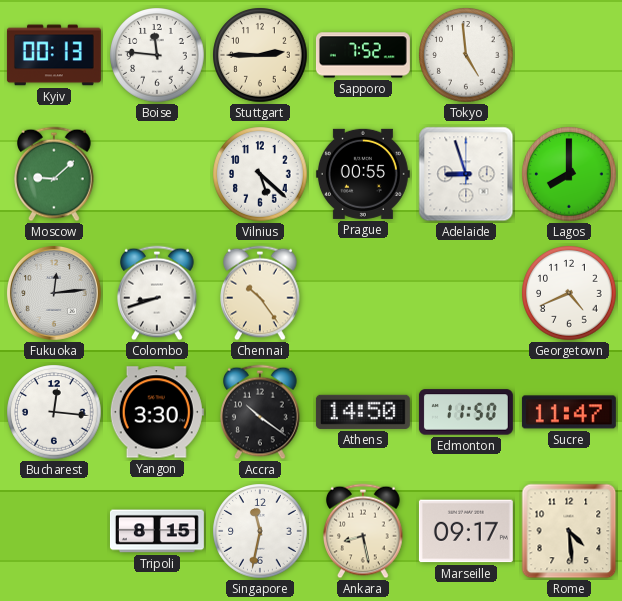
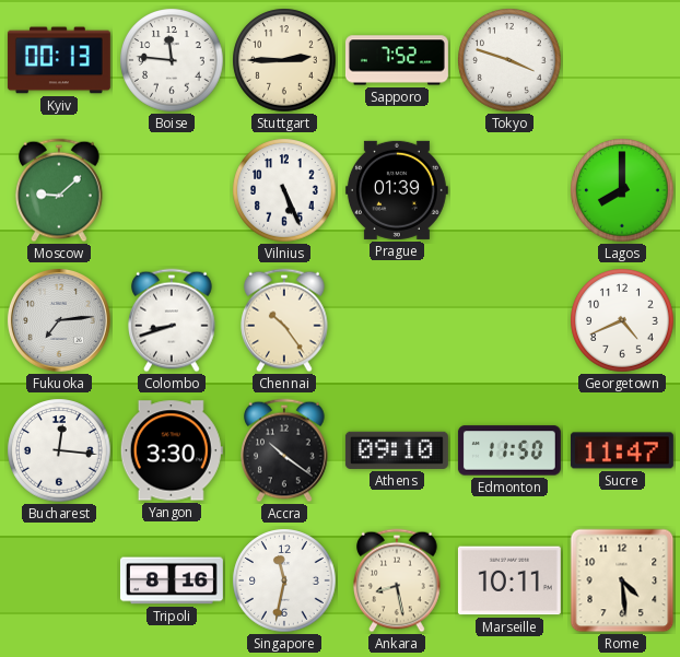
Tokyo: 4:59 -> 3:48 (509, 60)
Vilnius: 5:22 -> 5:26 (284, 190)
Prague: 00:55 -> 01:39 (397, 190)
Adelaide: 8:57 -> none (466, 174)
Fukuoka: 12:14 -> 7:14 (59, 320)
Athens: 14:50 -> 09:10 (397, 450)
Tripoli: 8:15 -> 8:16 (172, 580)
Marseille: 09:17 -> 10:11 (509, 580)
